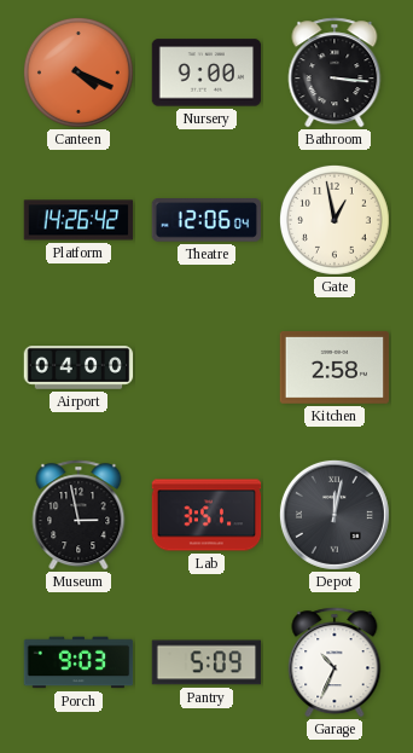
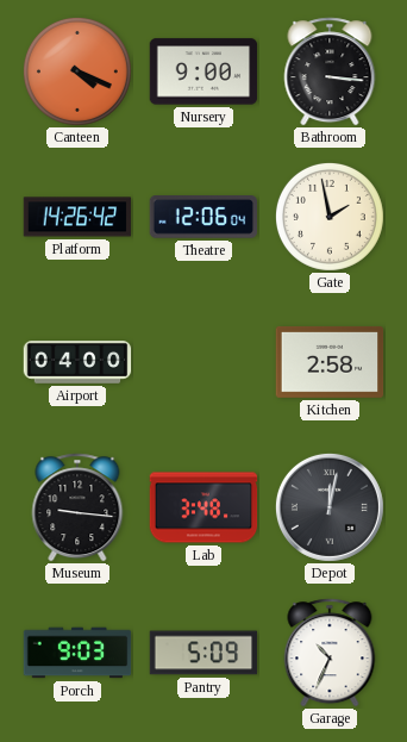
Gate: 12:58 -> 1:58 (330, 217)
Museum: 2:58 -> 9:16 (77, 507)
Lab: 3:51 -> 3:48 (203, 507)
